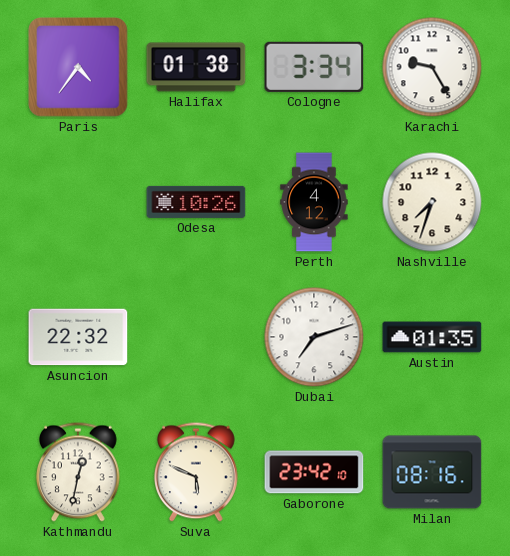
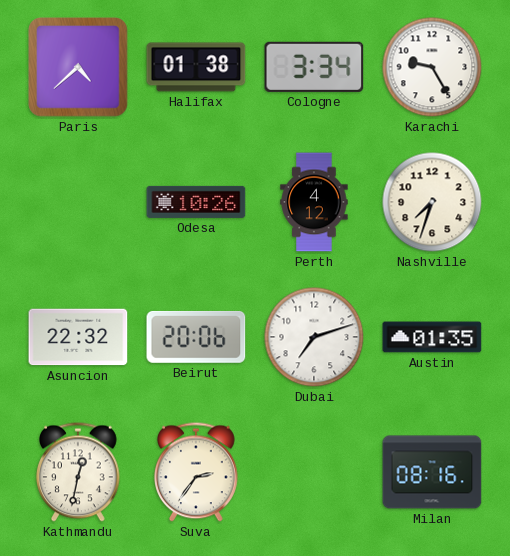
Paris: 4:36 -> 4:38 (78, 67)
Beirut: none -> 20:06 (196, 337)
Suva: 5:49 -> 2:36 (197, 472)
Gaborone: 23:42 -> none (314, 472)
